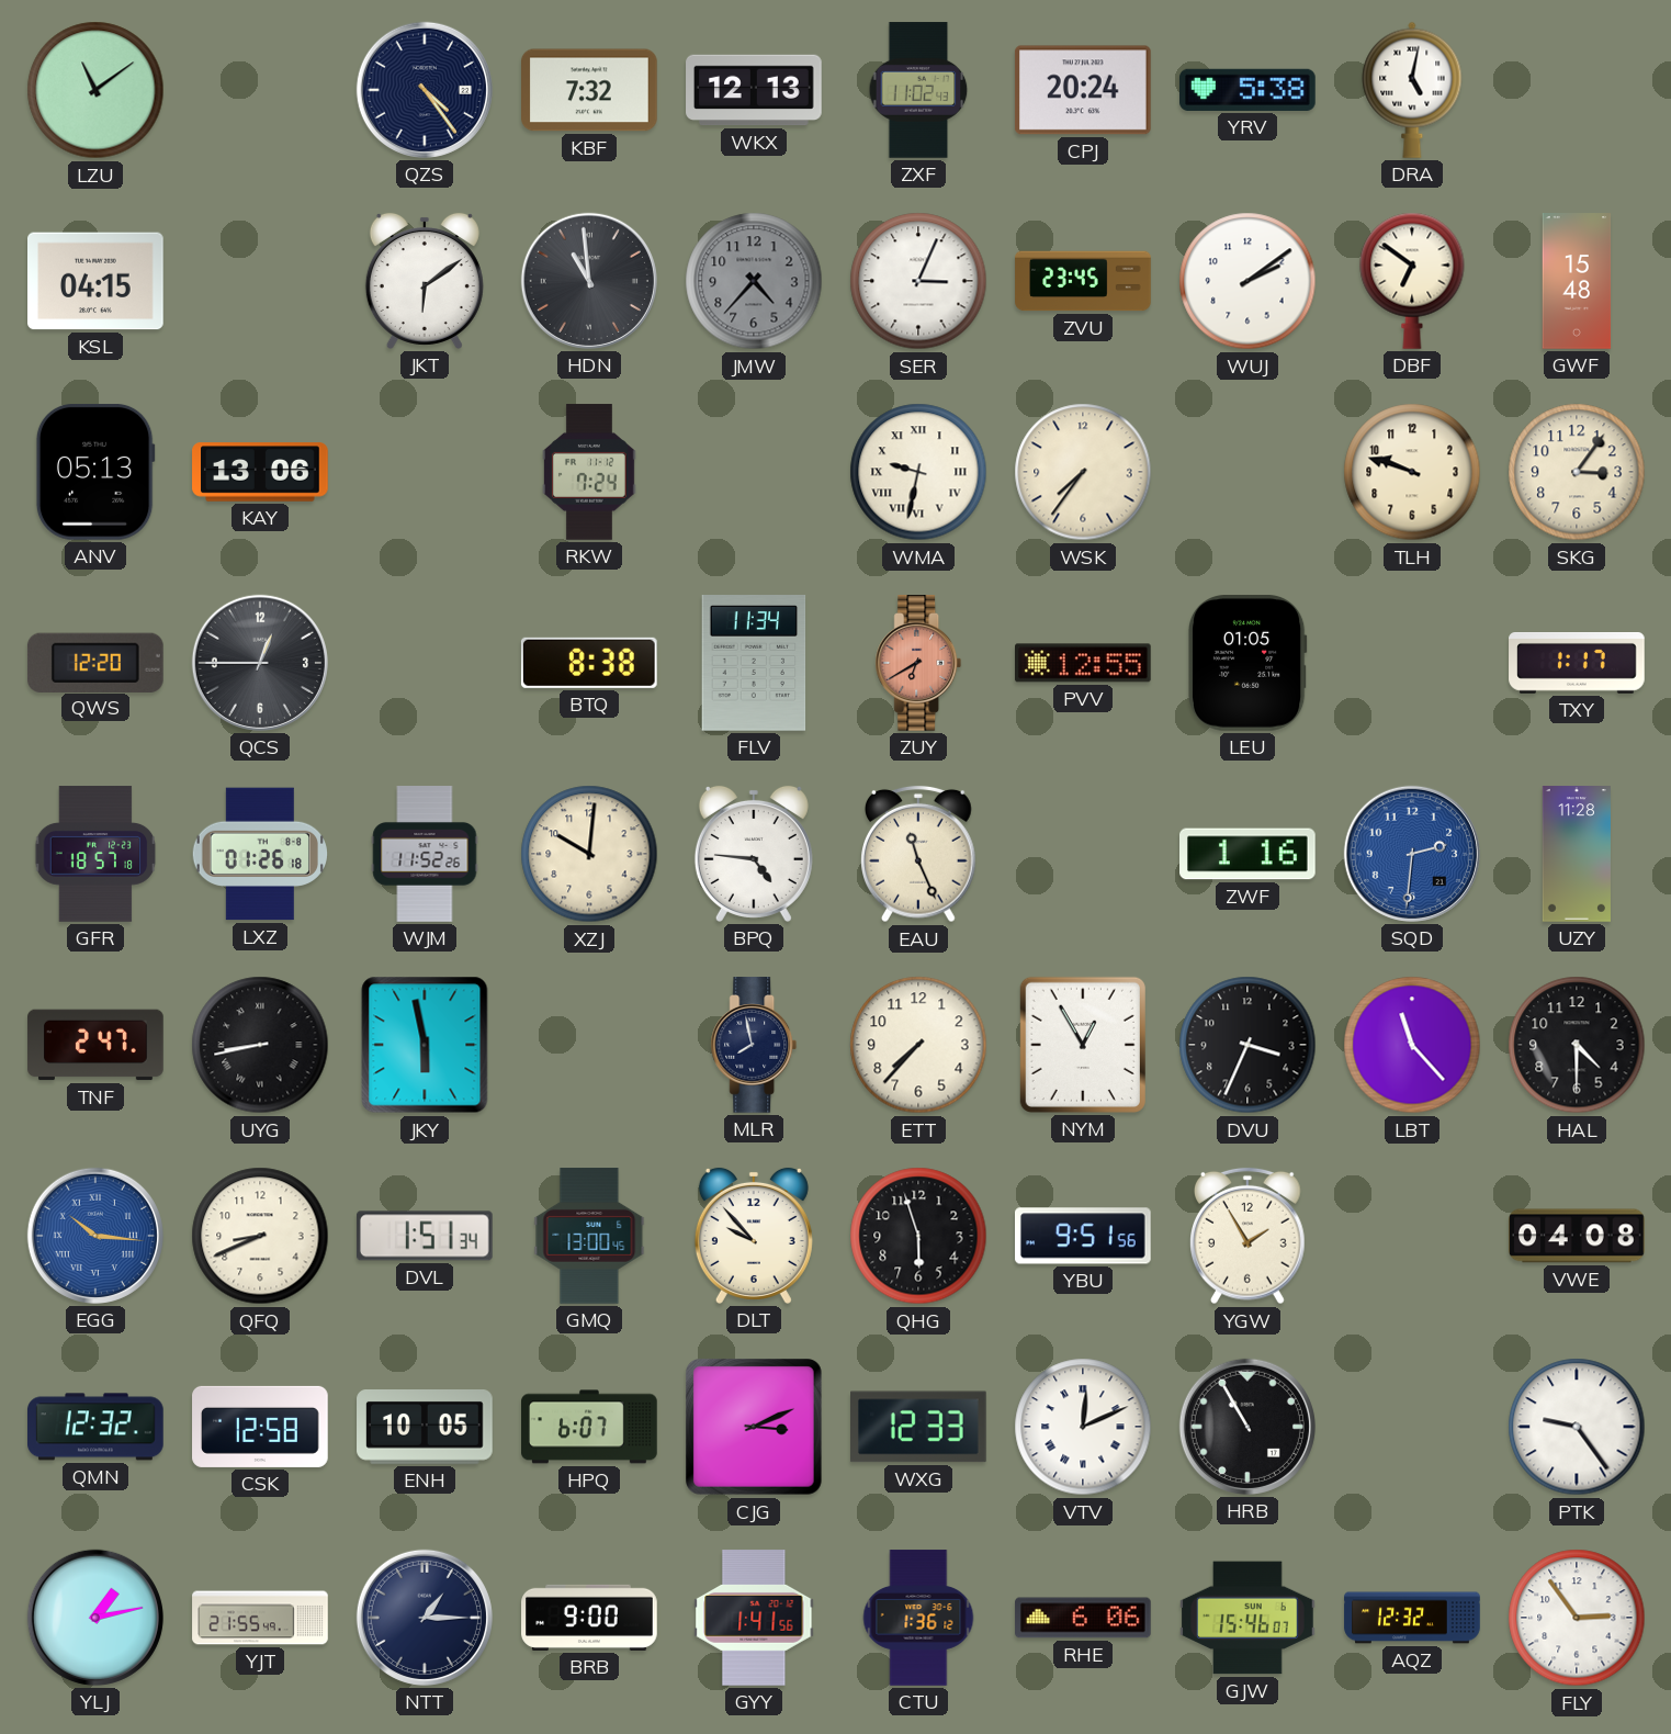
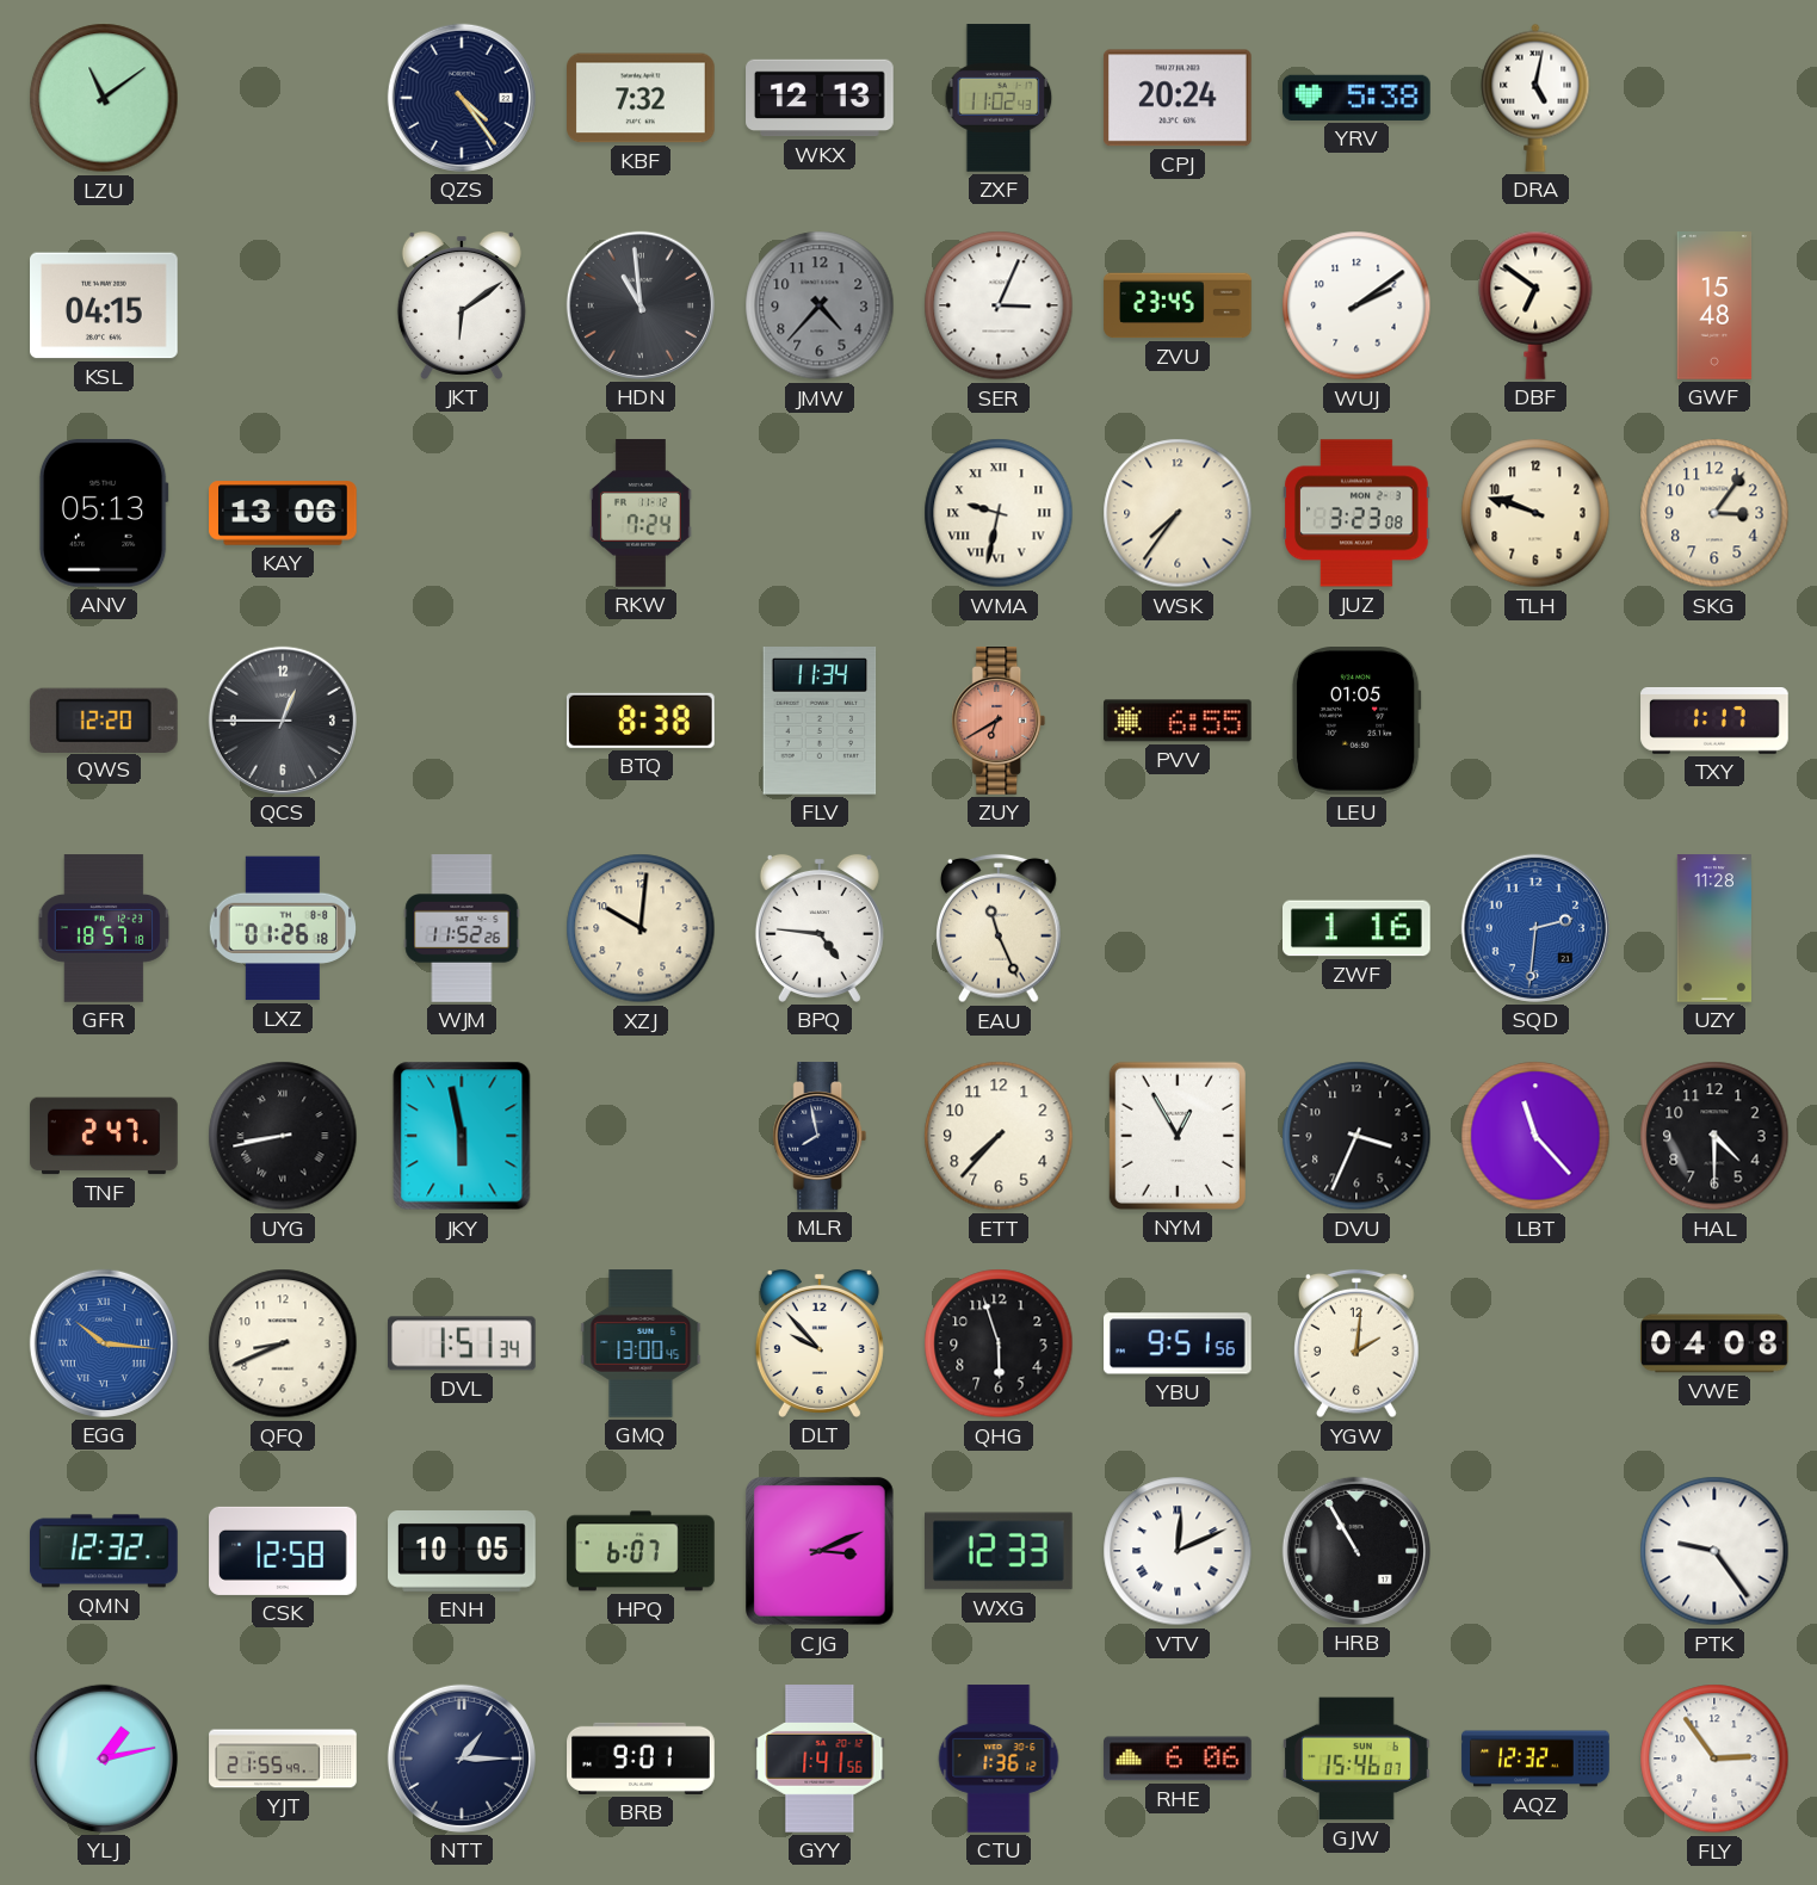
JUZ: none -> 3:23 (1358, 513)
PVV: 12:55 -> 6:55 (1179, 721)
YGW: 1:55 -> 2:01 (1358, 1343)
BRB: 9:00 -> 9:01 (641, 1759)
